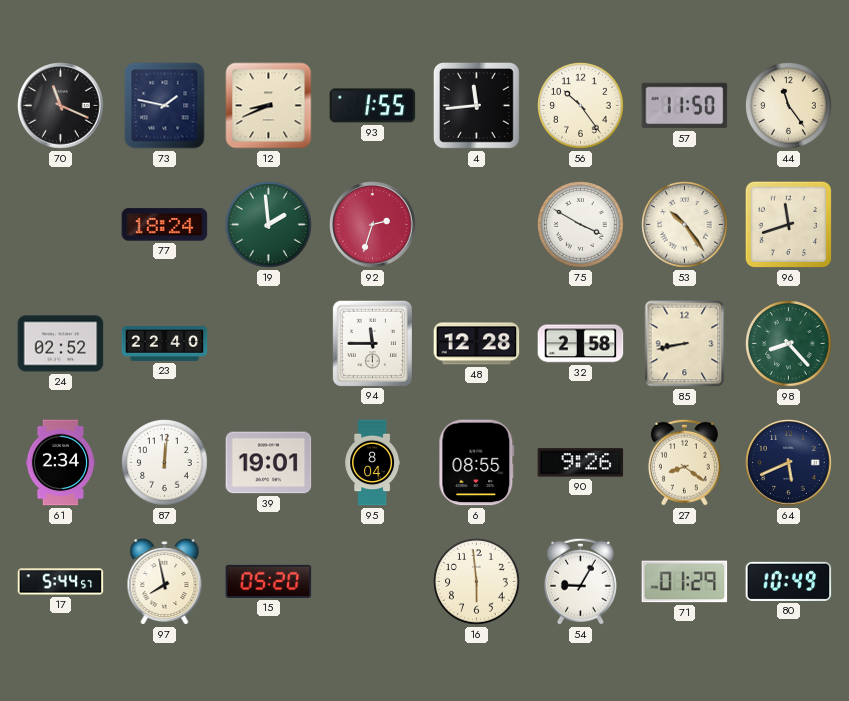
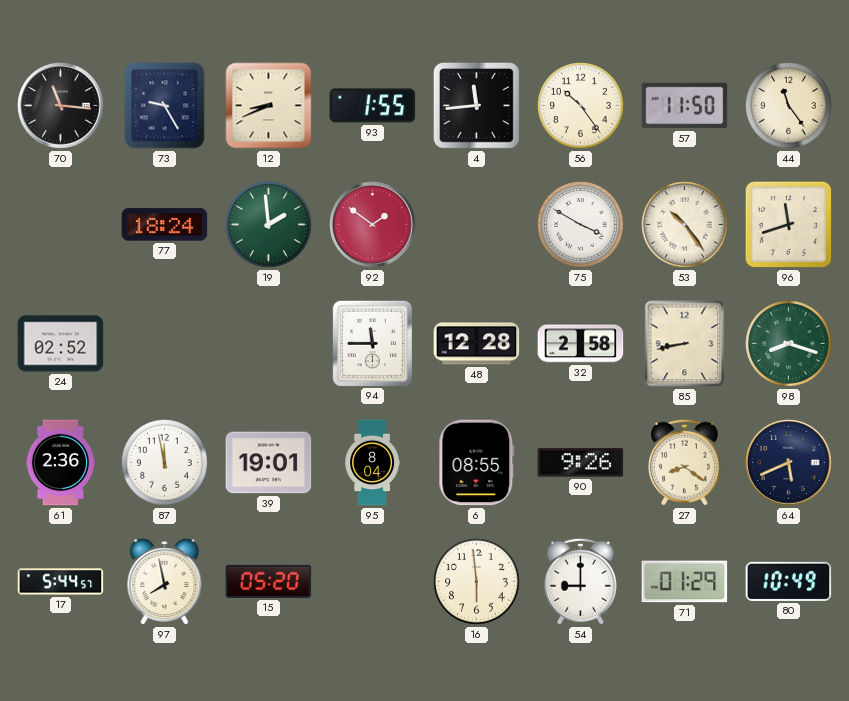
70: 11:19 -> 11:16 (61, 106)
73: 1:47 -> 9:25 (165, 106)
92: 2:33 -> 1:51 (373, 225)
23: 22:40 -> none (165, 343)
98: 8:23 -> 8:18 (789, 344)
61: 2:34 -> 2:36 (61, 463)
87: 12:01 -> 11:58 (165, 463)
54: 9:05 -> 9:00 (580, 581)
